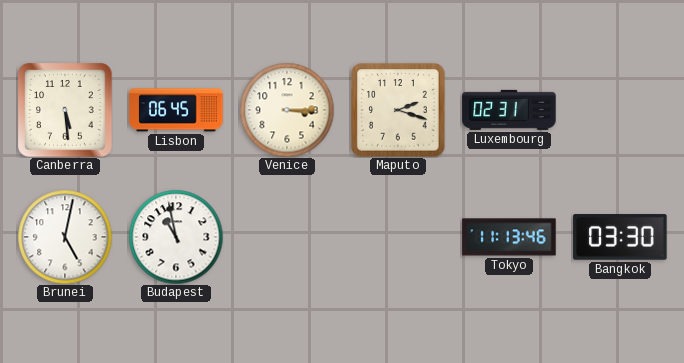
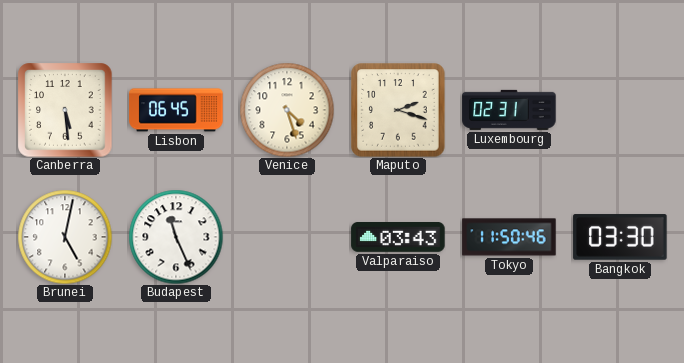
Venice: 3:15 -> 4:27 (287, 110)
Budapest: 10:58 -> 11:26 (176, 237)
Valparaiso: none -> 03:43 (398, 238)
Tokyo: 11:13 -> 11:50 (509, 237)
